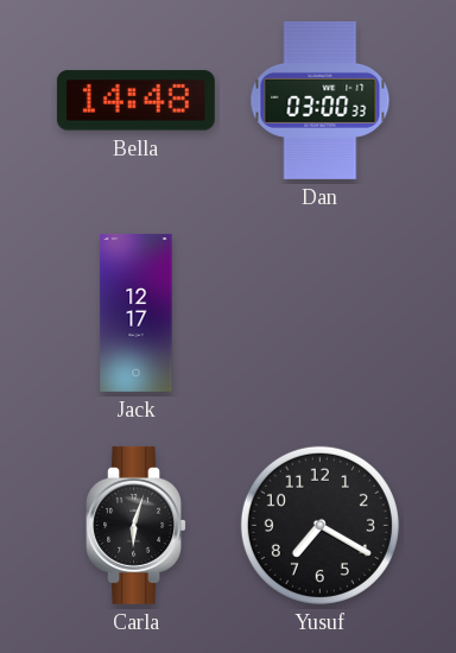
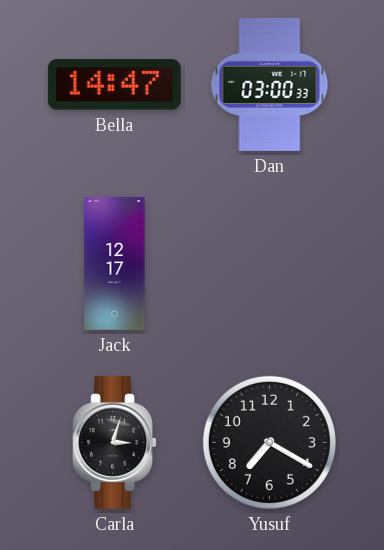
Bella: 14:48 -> 14:47 (114, 85)
Carla: 6:03 -> 3:03 (114, 442)
